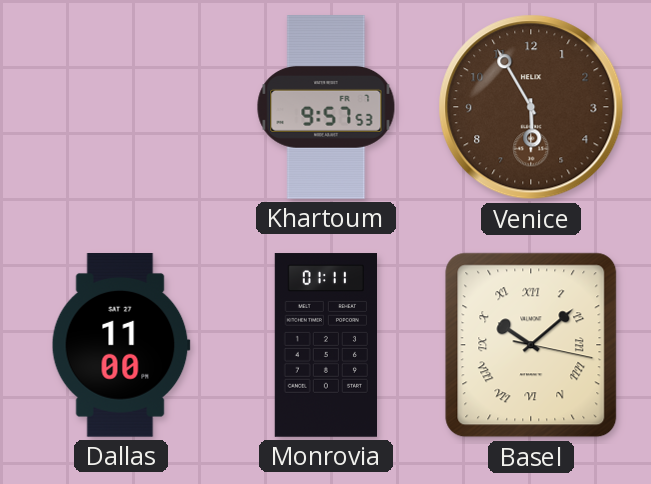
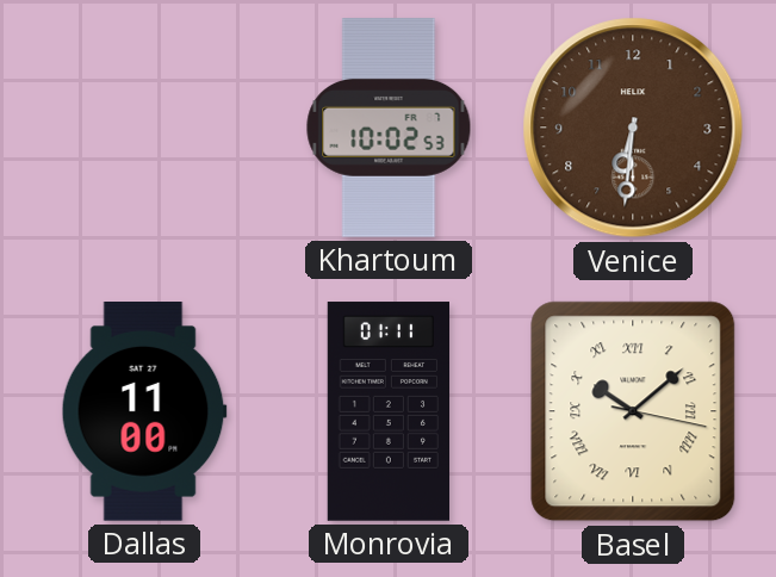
Khartoum: 9:57 -> 10:02 (389, 128)
Venice: 5:55 -> 6:31 (633, 128)
